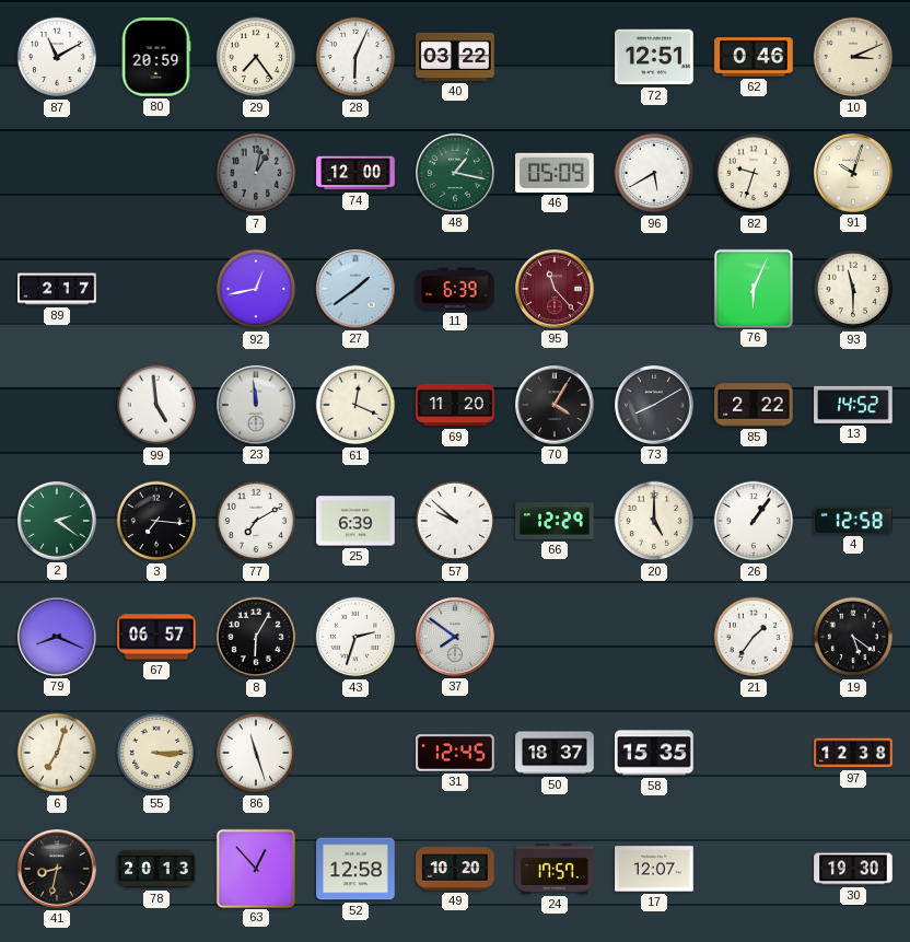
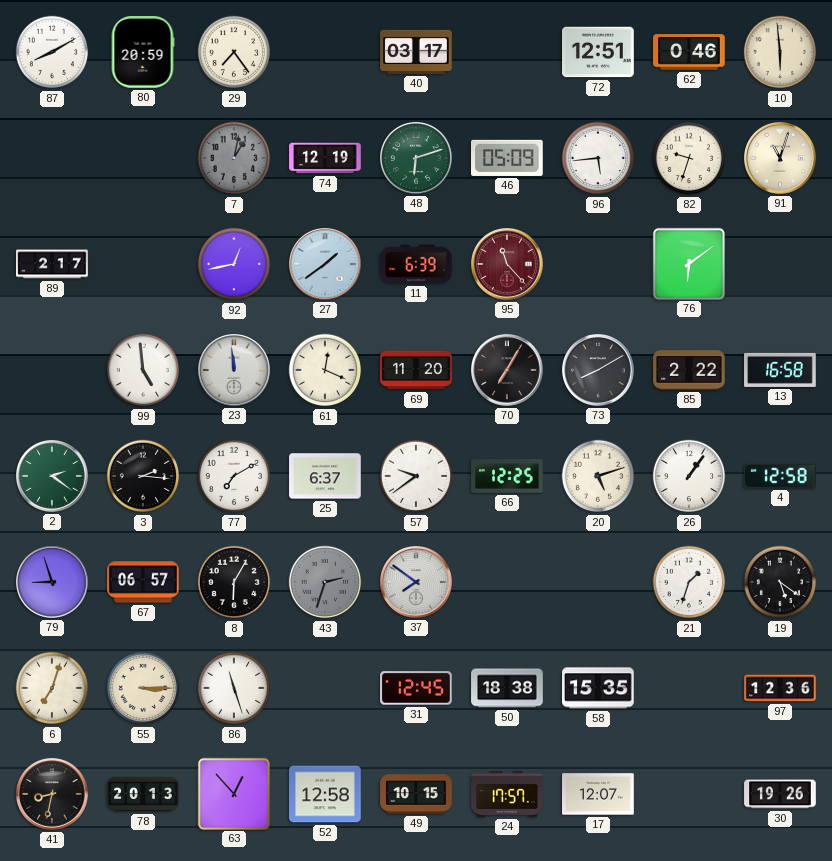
87: 11:10 -> 8:10 (52, 52)
28: 6:04 -> none (355, 57)
40: 03:22 -> 03:17 (416, 52)
10: 3:11 -> 5:59 (780, 52)
74: 12:00 -> 12:19 (325, 158)
48: 1:17 -> 6:12 (417, 159)
96: 5:40 -> 5:44 (598, 158)
91: 10:03 -> 11:03 (781, 159)
76: 6:04 -> 6:09 (689, 263)
93: 11:30 -> none (853, 289)
70: 4:05 -> 7:05 (508, 371)
13: 14:52 -> 16:58 (780, 370)
3: 7:16 -> 2:16 (143, 476)
25: 6:39 -> 6:37 (325, 476)
57: 9:52 -> 9:39 (416, 476)
66: 12:29 -> 12:25 (507, 476)
20: 5:00 -> 5:12 (598, 476)
79: 8:19 -> 8:57 (53, 583)
43 dial: white -> grey (325, 582)
21: 1:36 -> 1:33 (689, 582)
50: 18:37 -> 18:38 (507, 688)
97: 12:38 -> 12:36 (780, 688)
49: 10:20 -> 10:15 (416, 794)
30: 19:30 -> 19:26 (780, 794)
